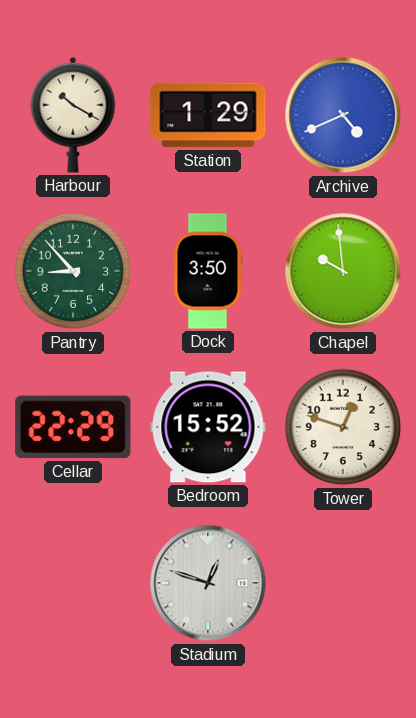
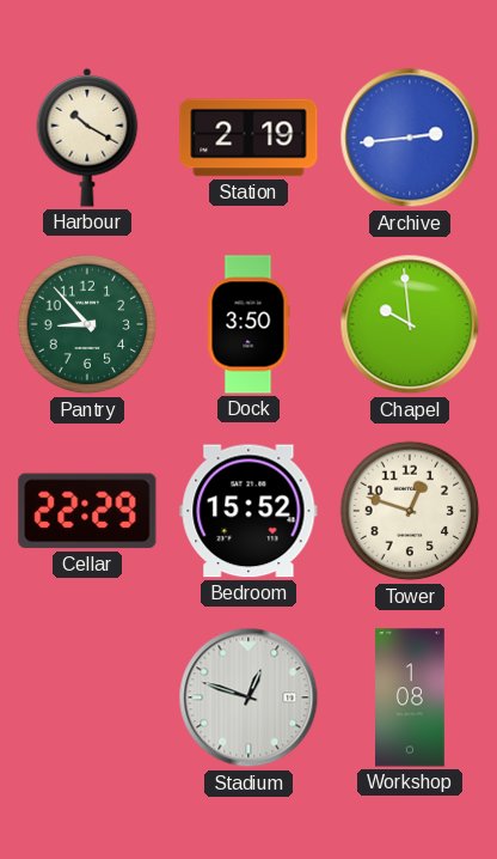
Station: 1:29 -> 2:19 (249, 138)
Archive: 4:41 -> 2:44 (410, 138)
Workshop: none -> 1:08 (411, 697)
